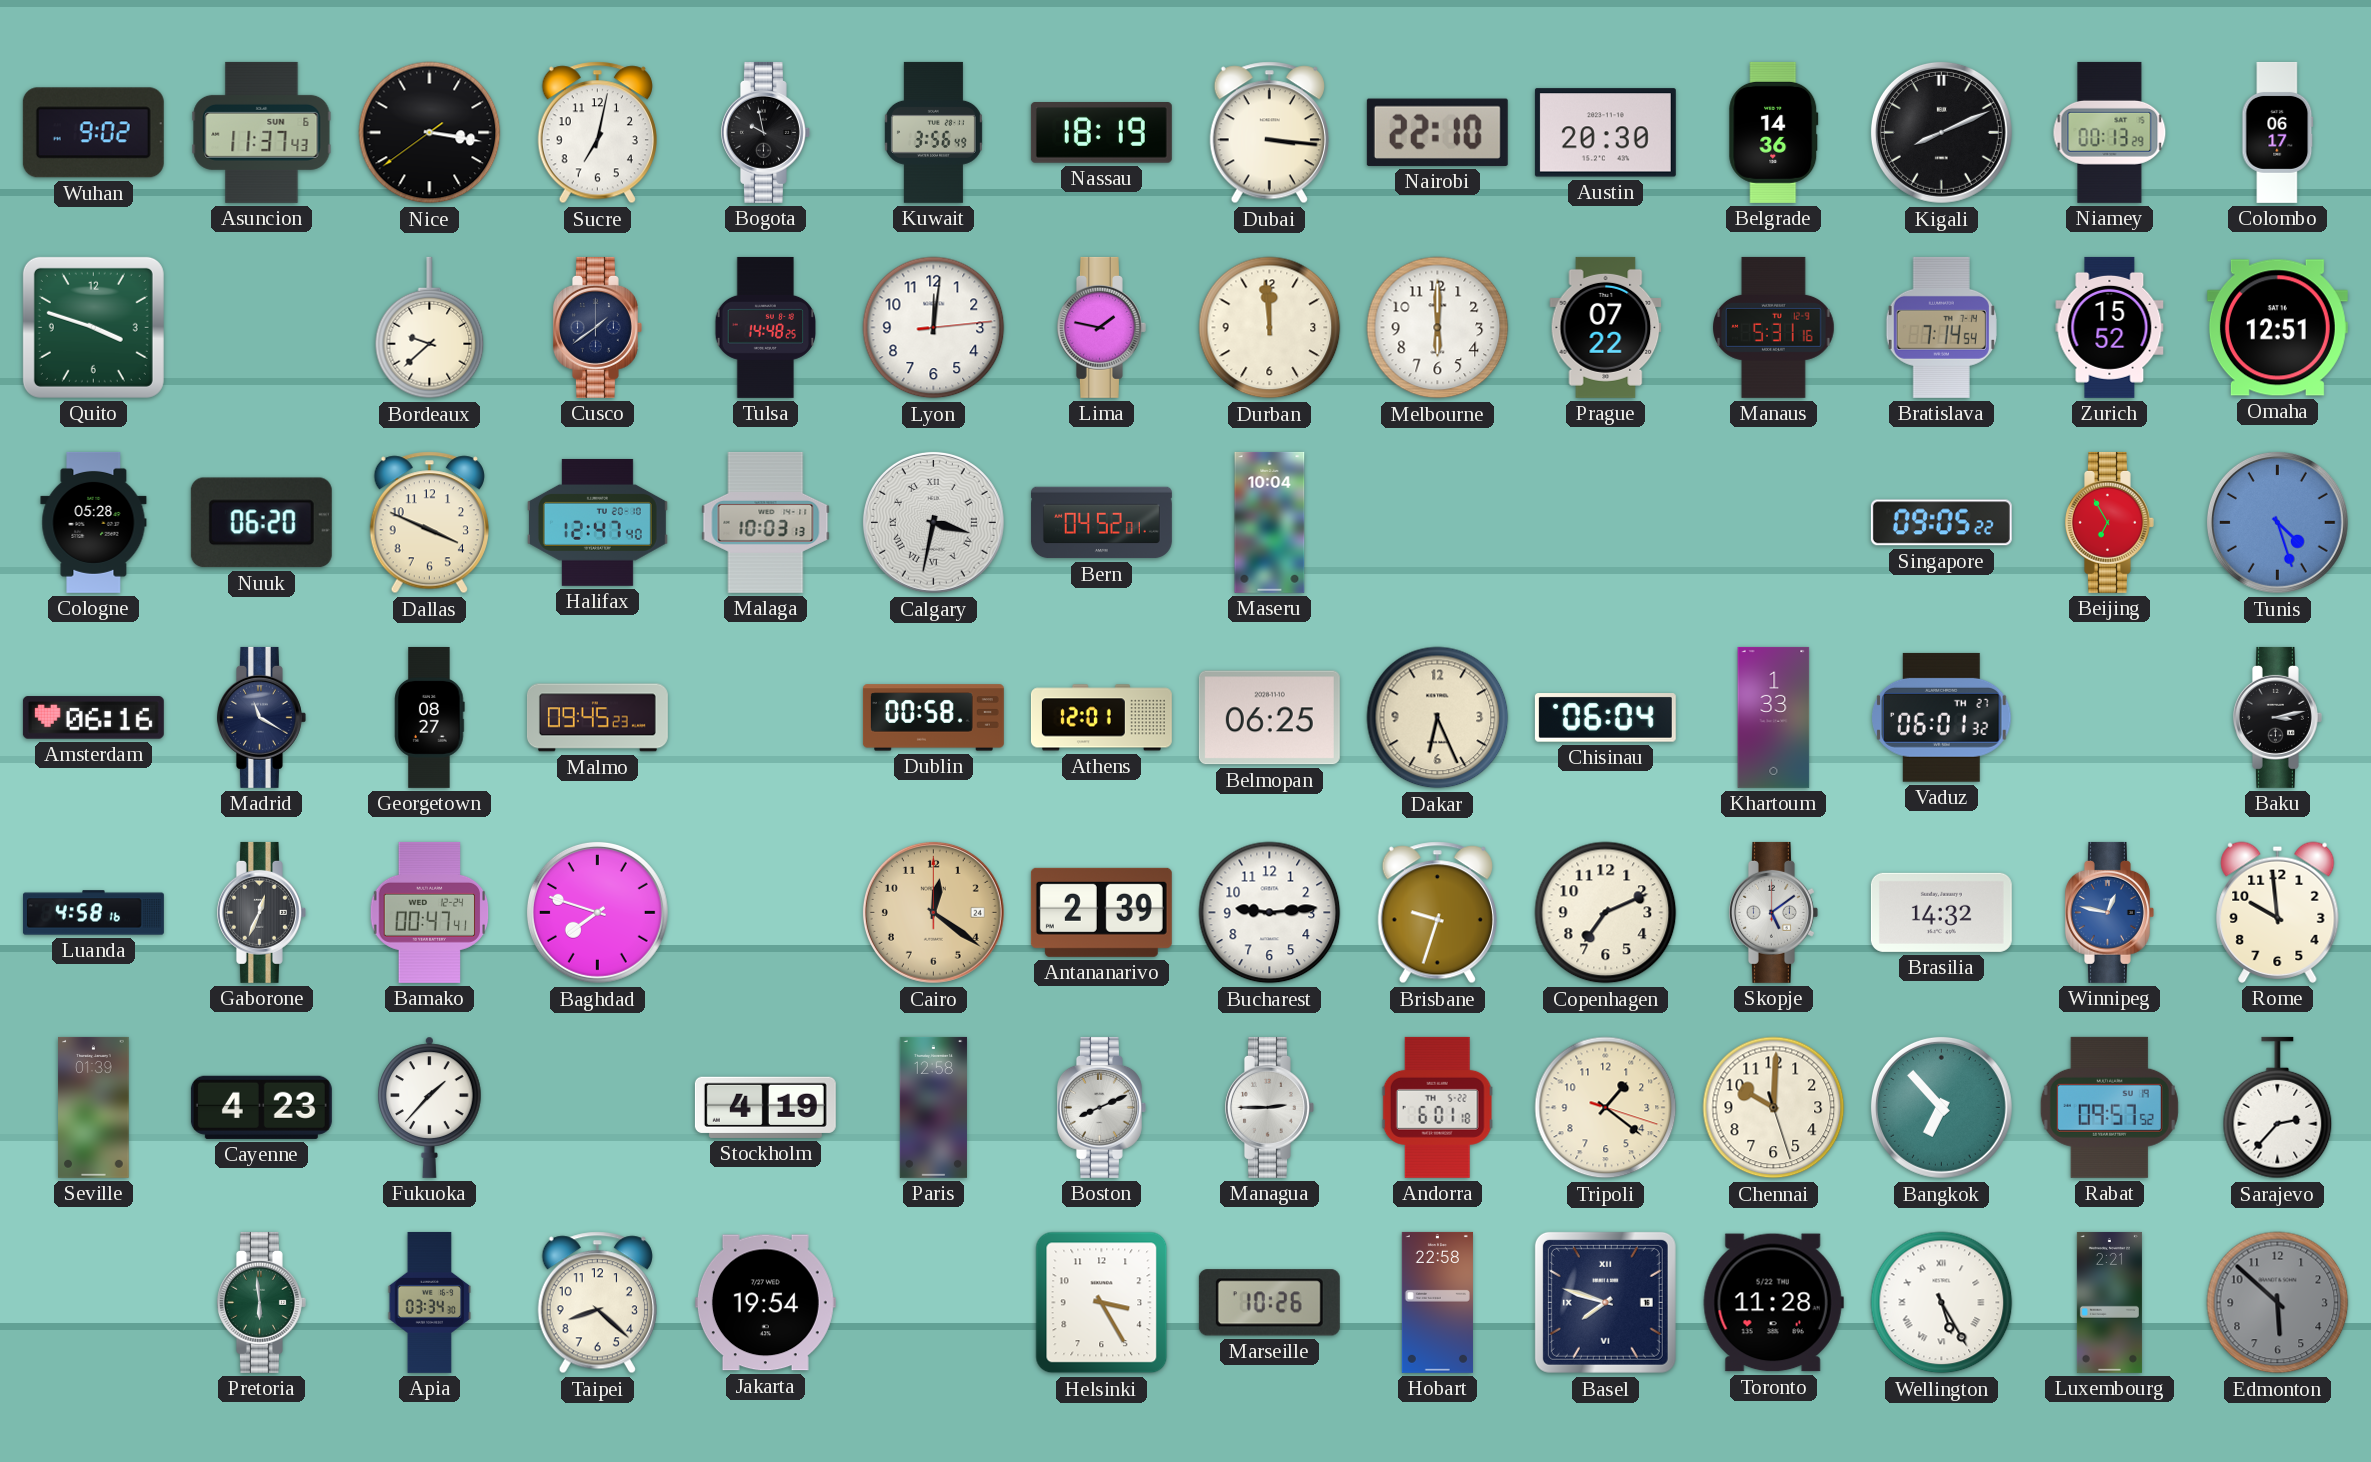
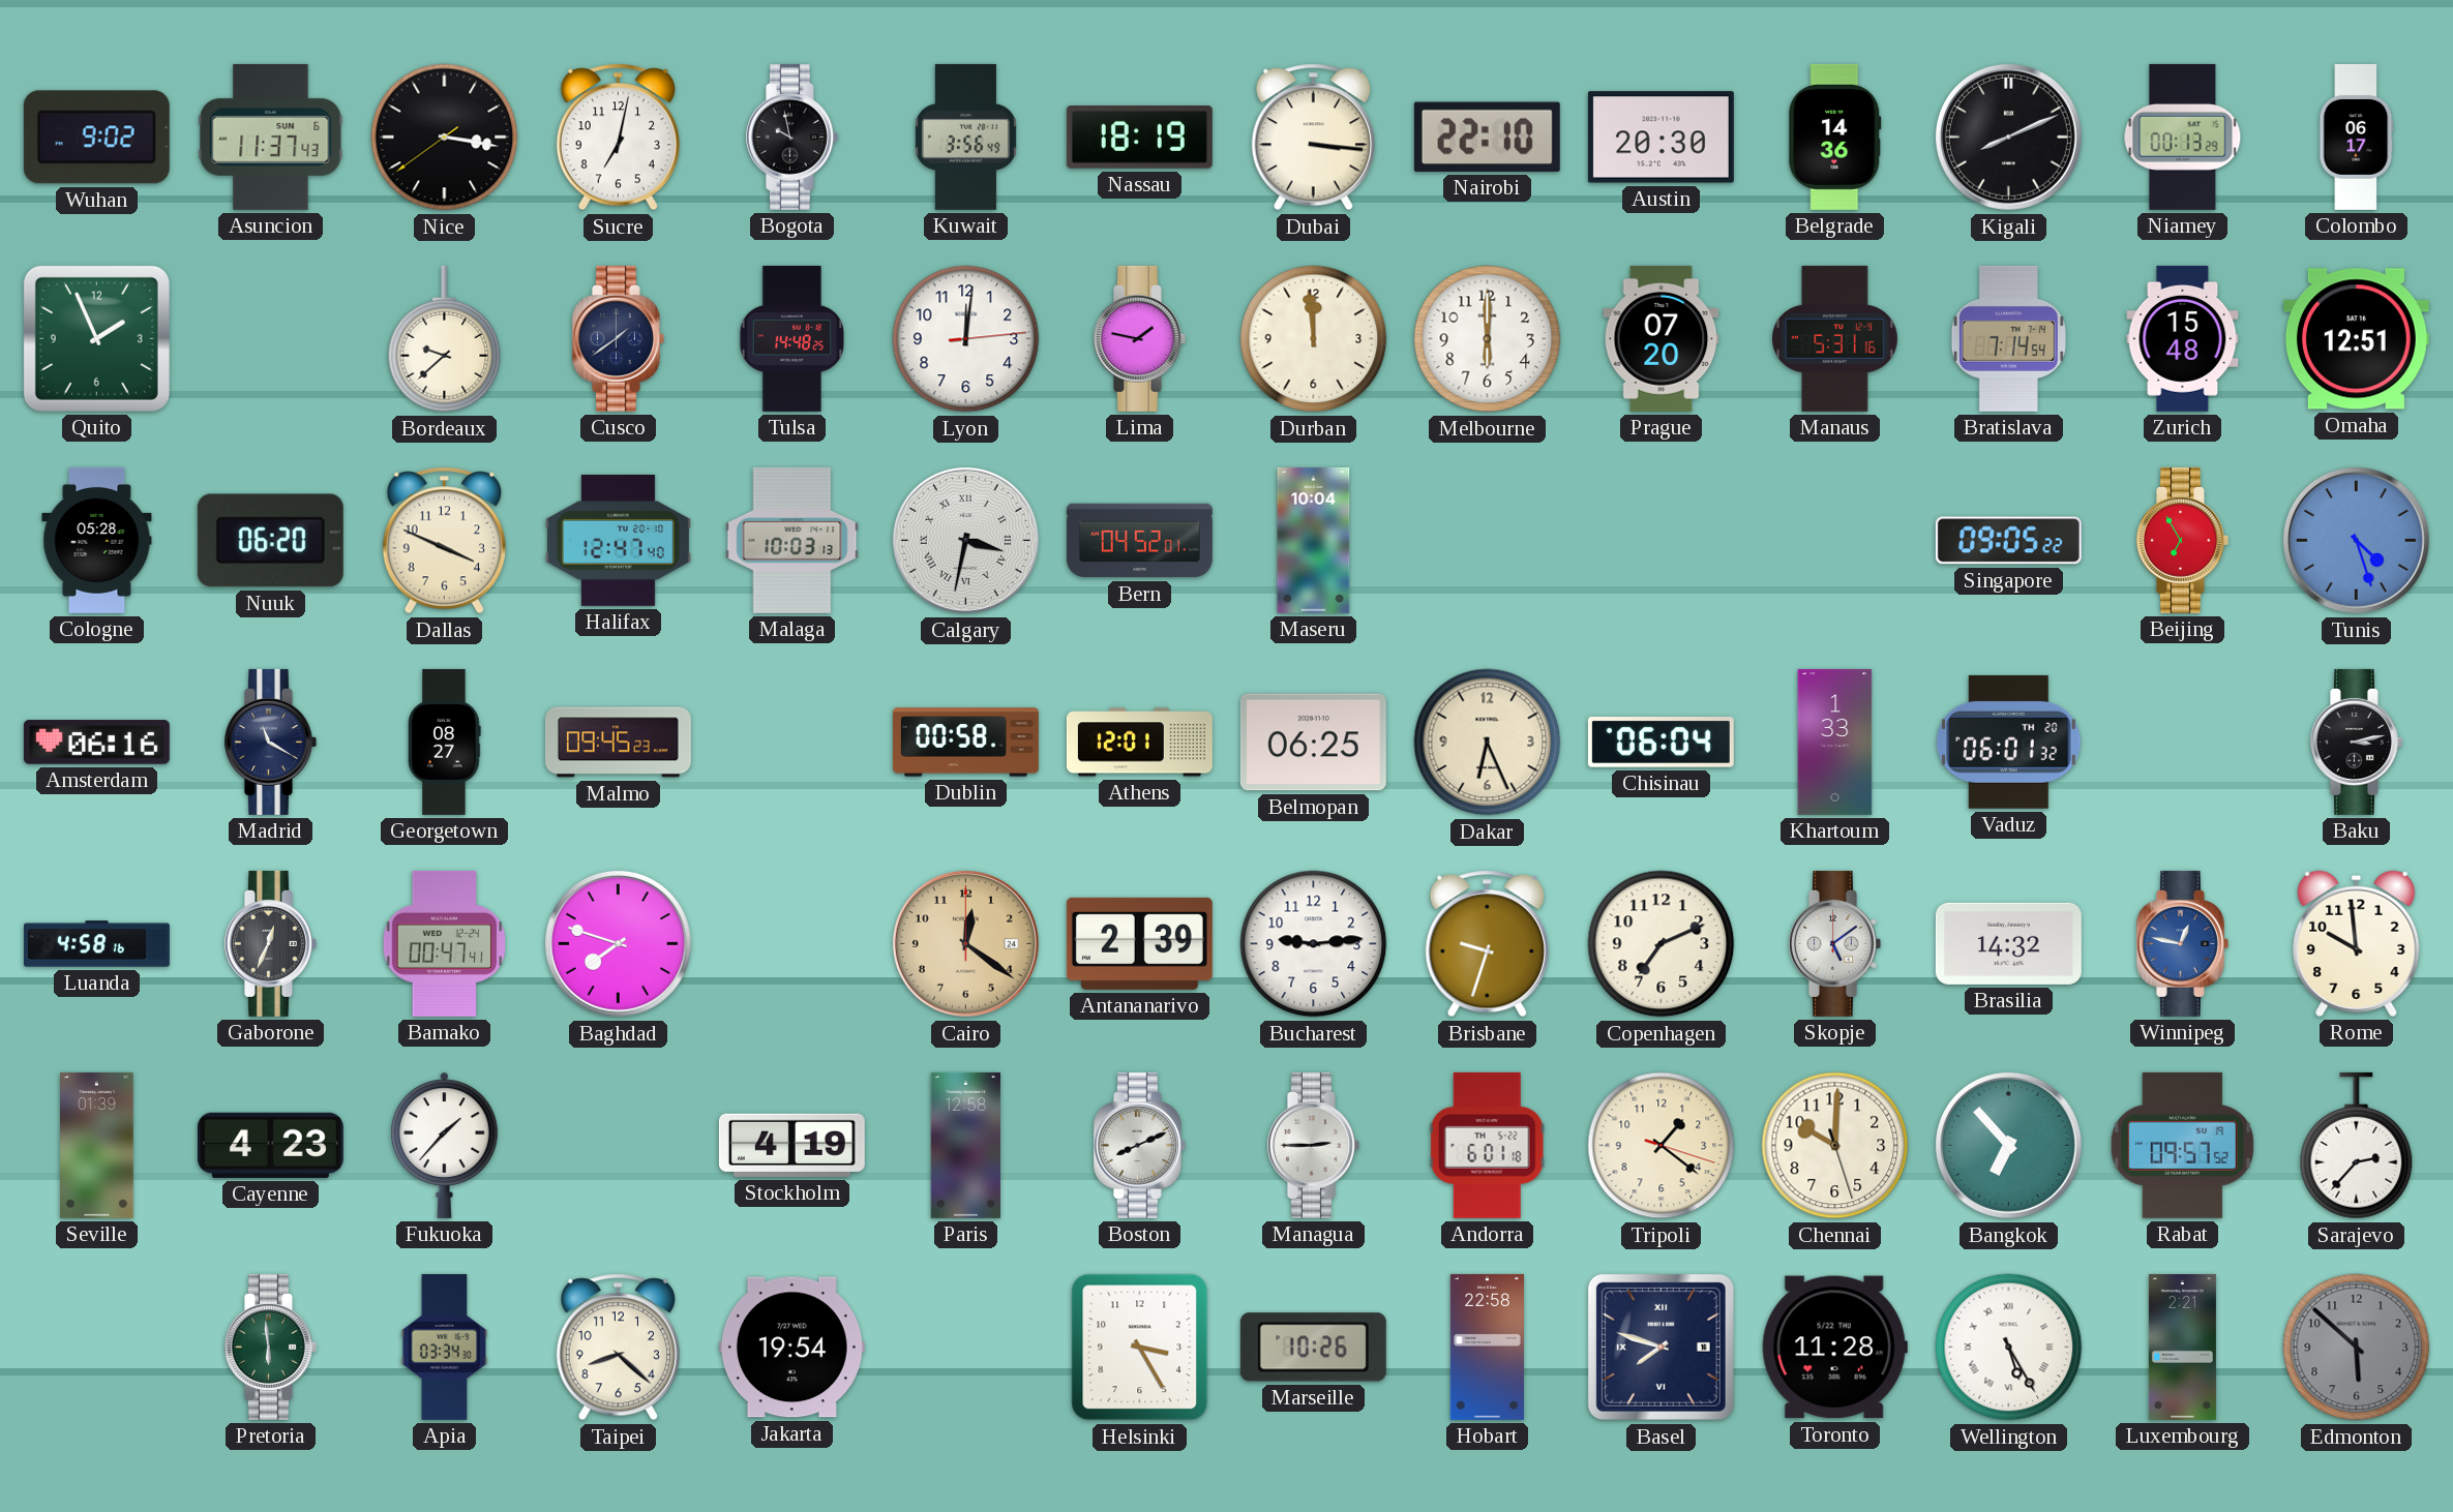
Quito: 3:48 -> 1:56 (96, 338)
Prague: 07:22 -> 07:20 (1662, 338)
Zurich: 15:52 -> 15:48 (2183, 338)
Vaduz date: TH 27 -> TH 20 (2009, 742)
